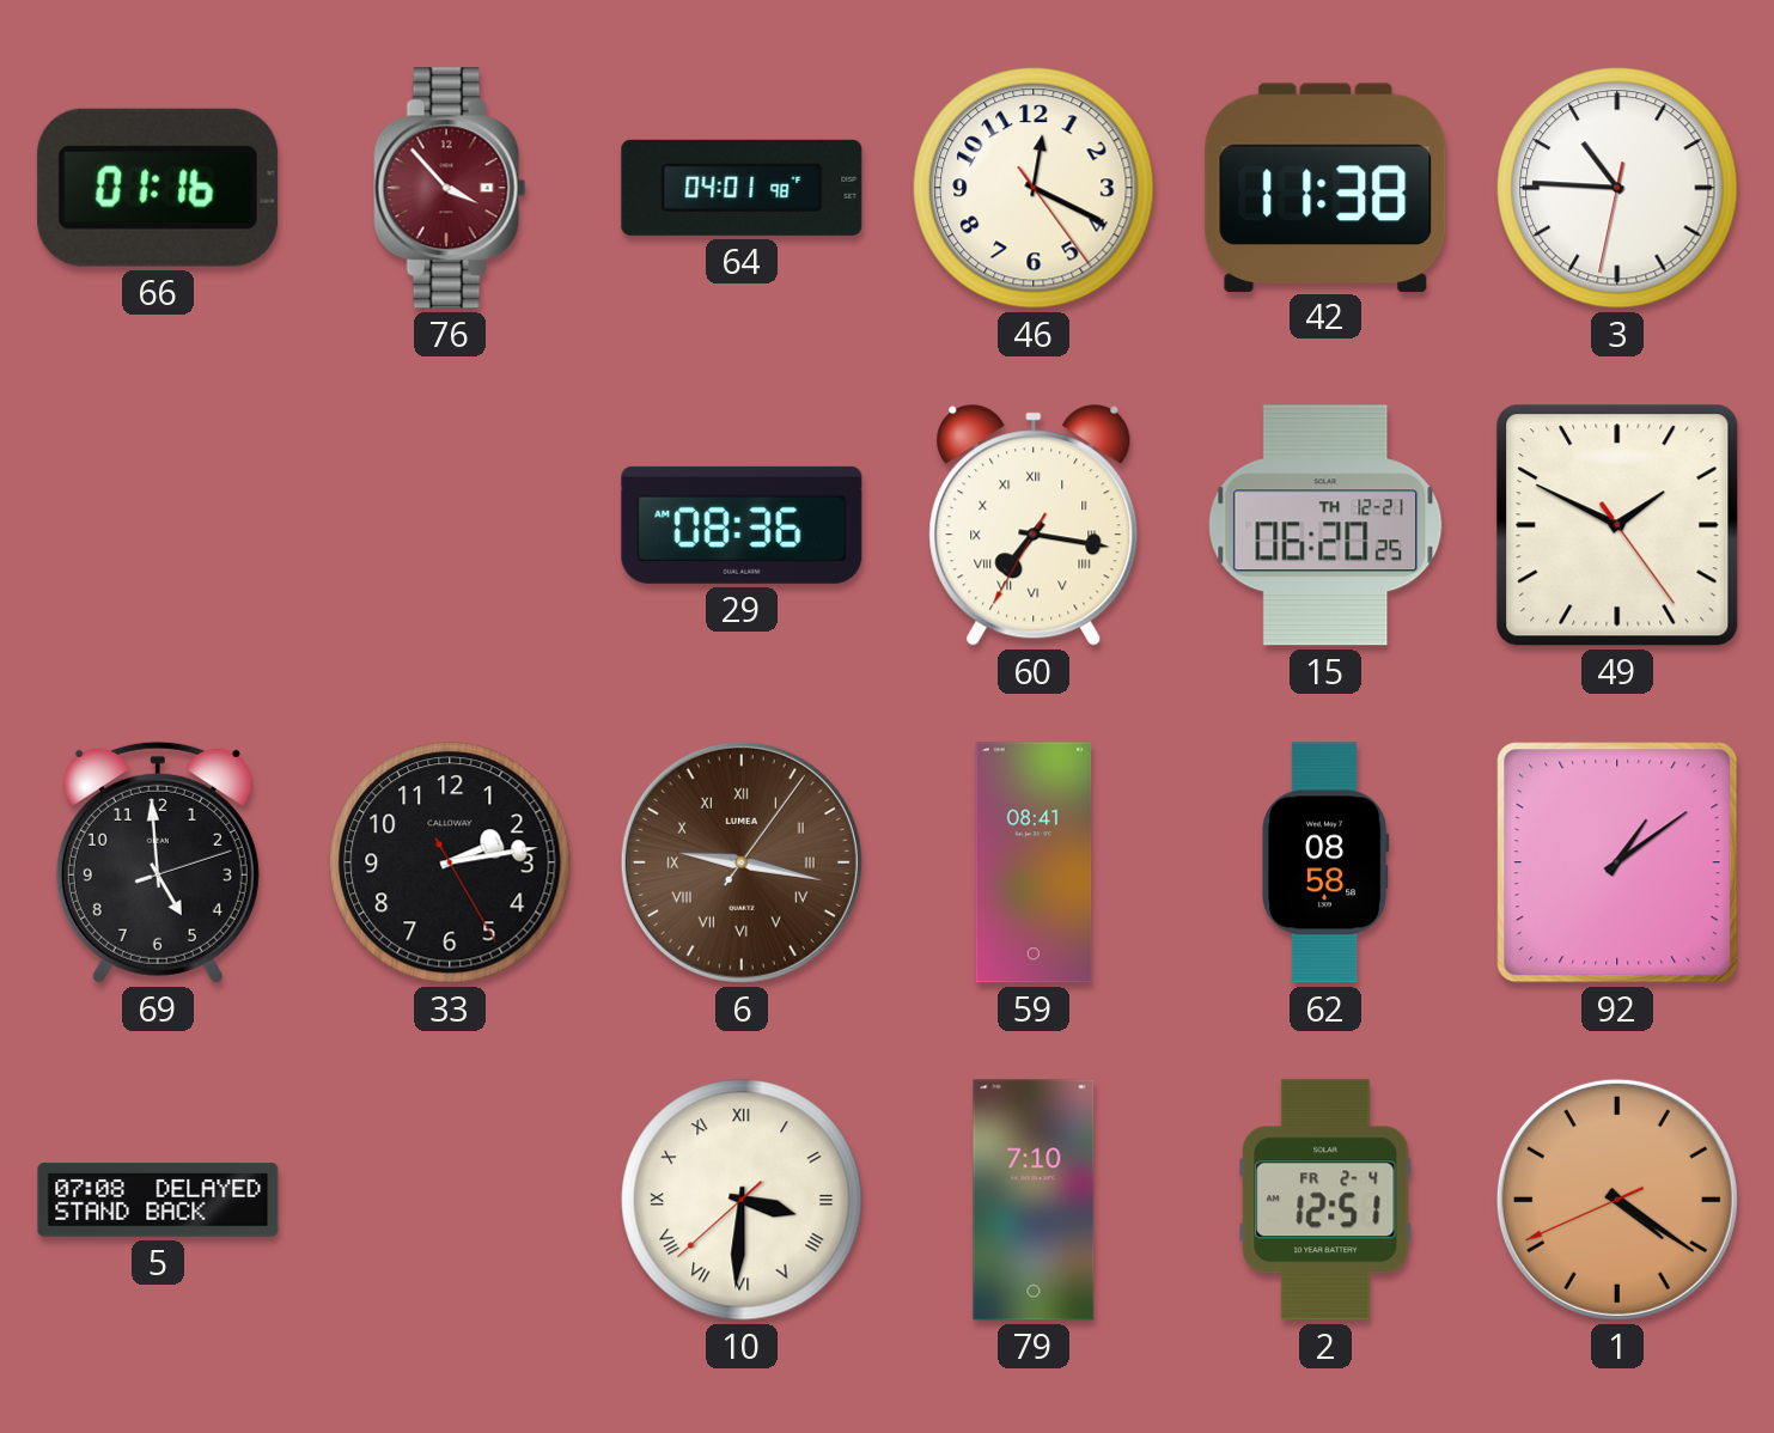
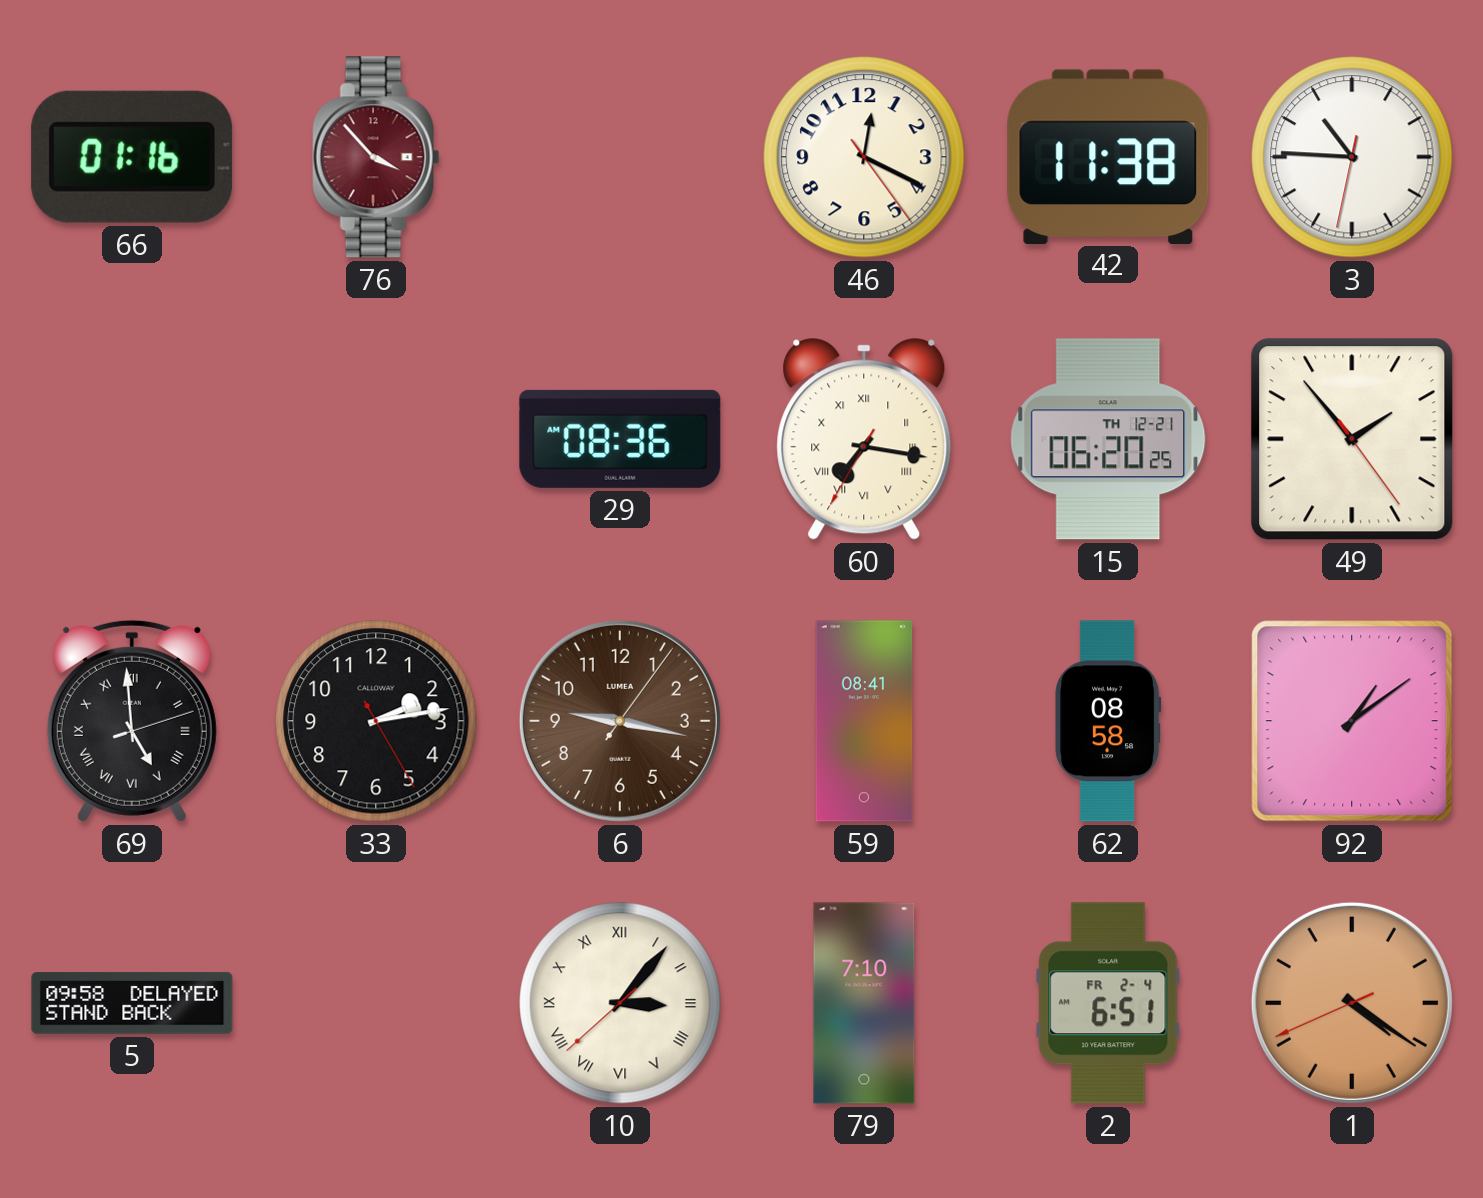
64: 04:01 -> none (742, 188)
49: 1:49 -> 1:53 (1352, 439)
69 numerals: Arabic -> Roman (132, 721)
6 numerals: Roman -> Arabic (620, 721)
5: 07:08 -> 09:58 (132, 1003)
10: 3:30 -> 3:06 (620, 1003)
2: 12:51 -> 6:51 (1108, 1003)
